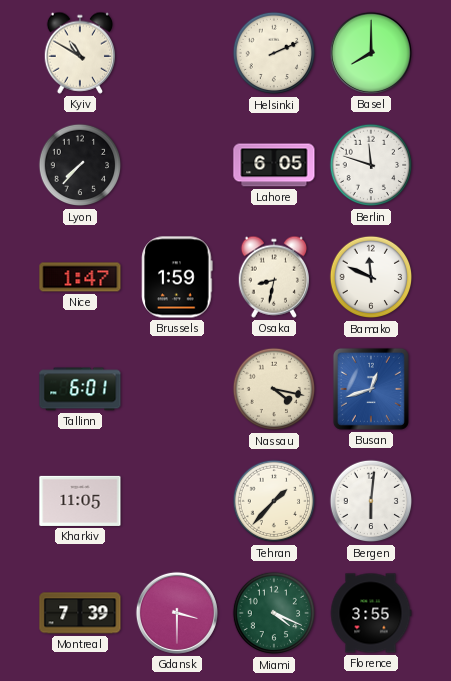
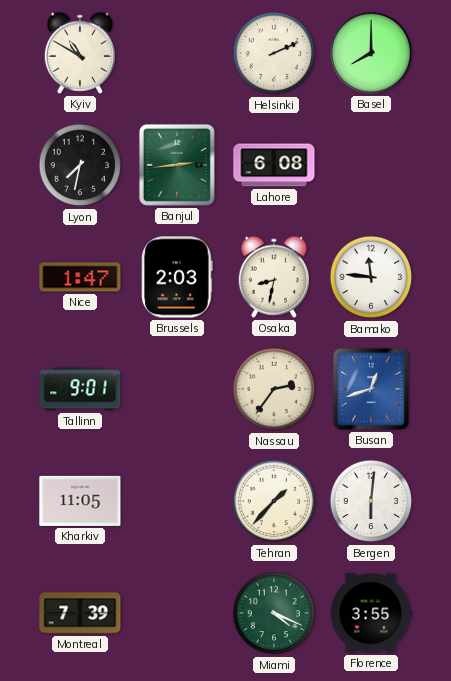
Lyon: 7:37 -> 7:32 (80, 165)
Banjul: none -> 2:44 (177, 165)
Lahore: 6:05 -> 6:08 (274, 165)
Berlin: 11:48 -> none (371, 165)
Brussels: 1:59 -> 2:03 (177, 277)
Bamako: 11:49 -> 11:46 (371, 277)
Tallinn: 6:01 -> 9:01 (80, 389)
Nassau: 4:17 -> 2:36 (274, 389)
Gdansk: 3:30 -> none (177, 613)
